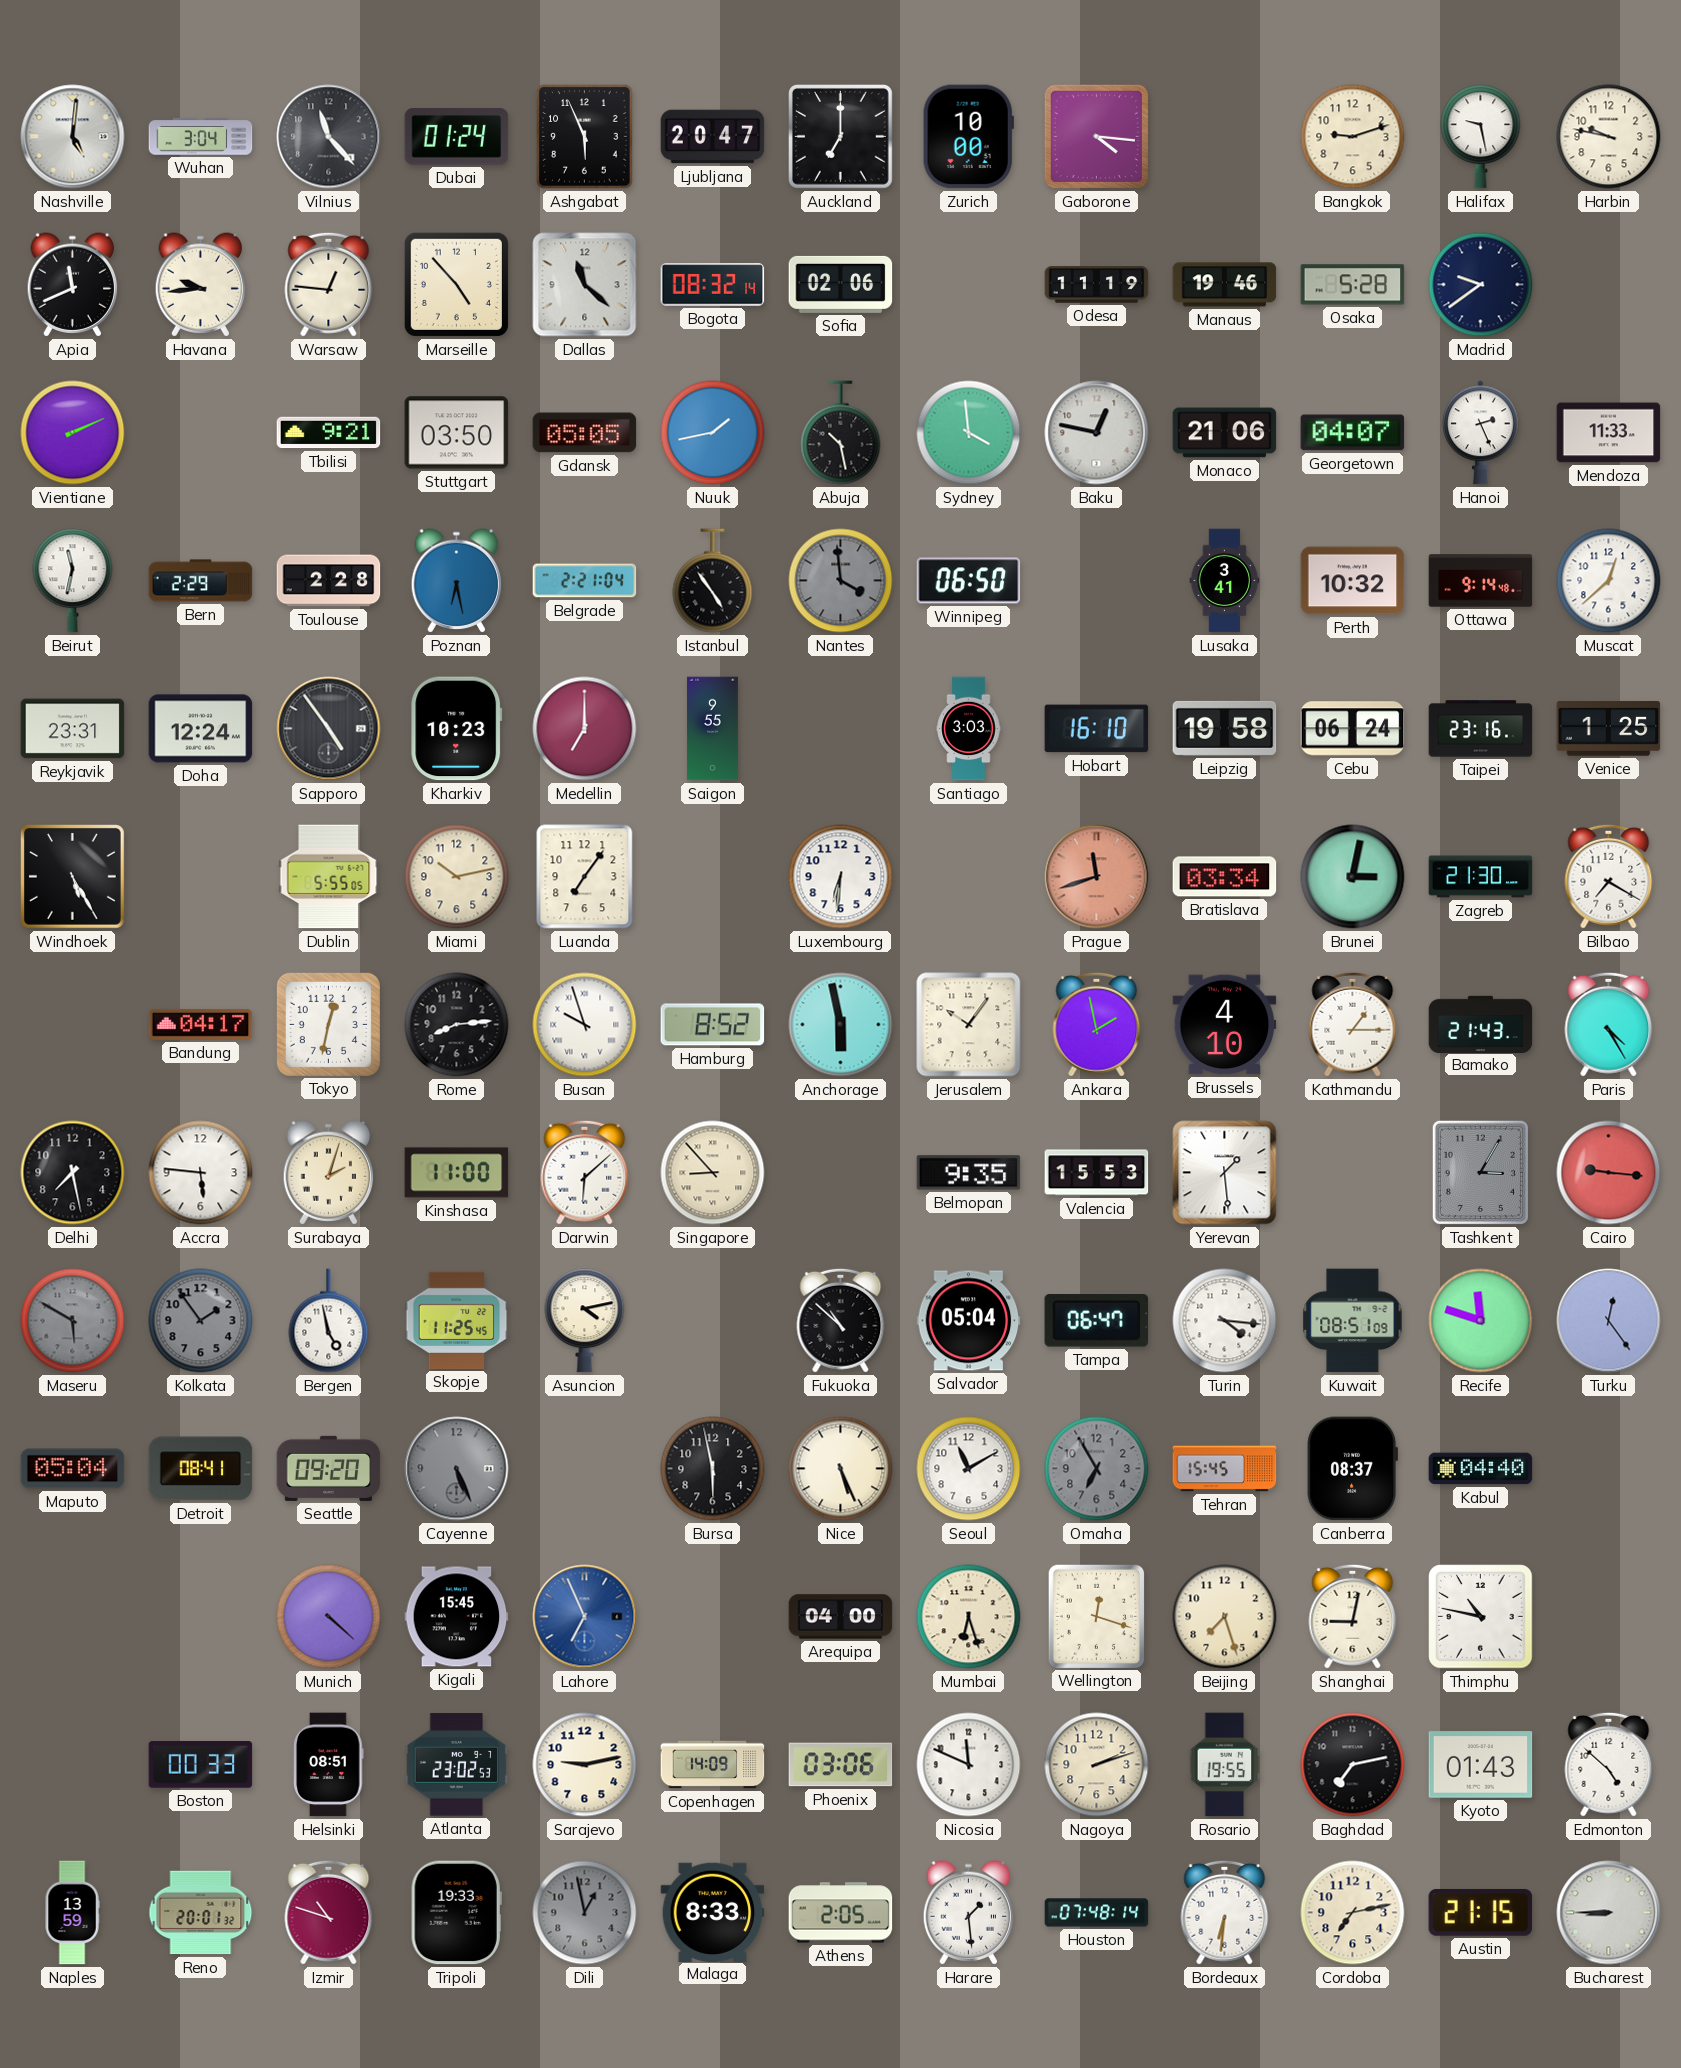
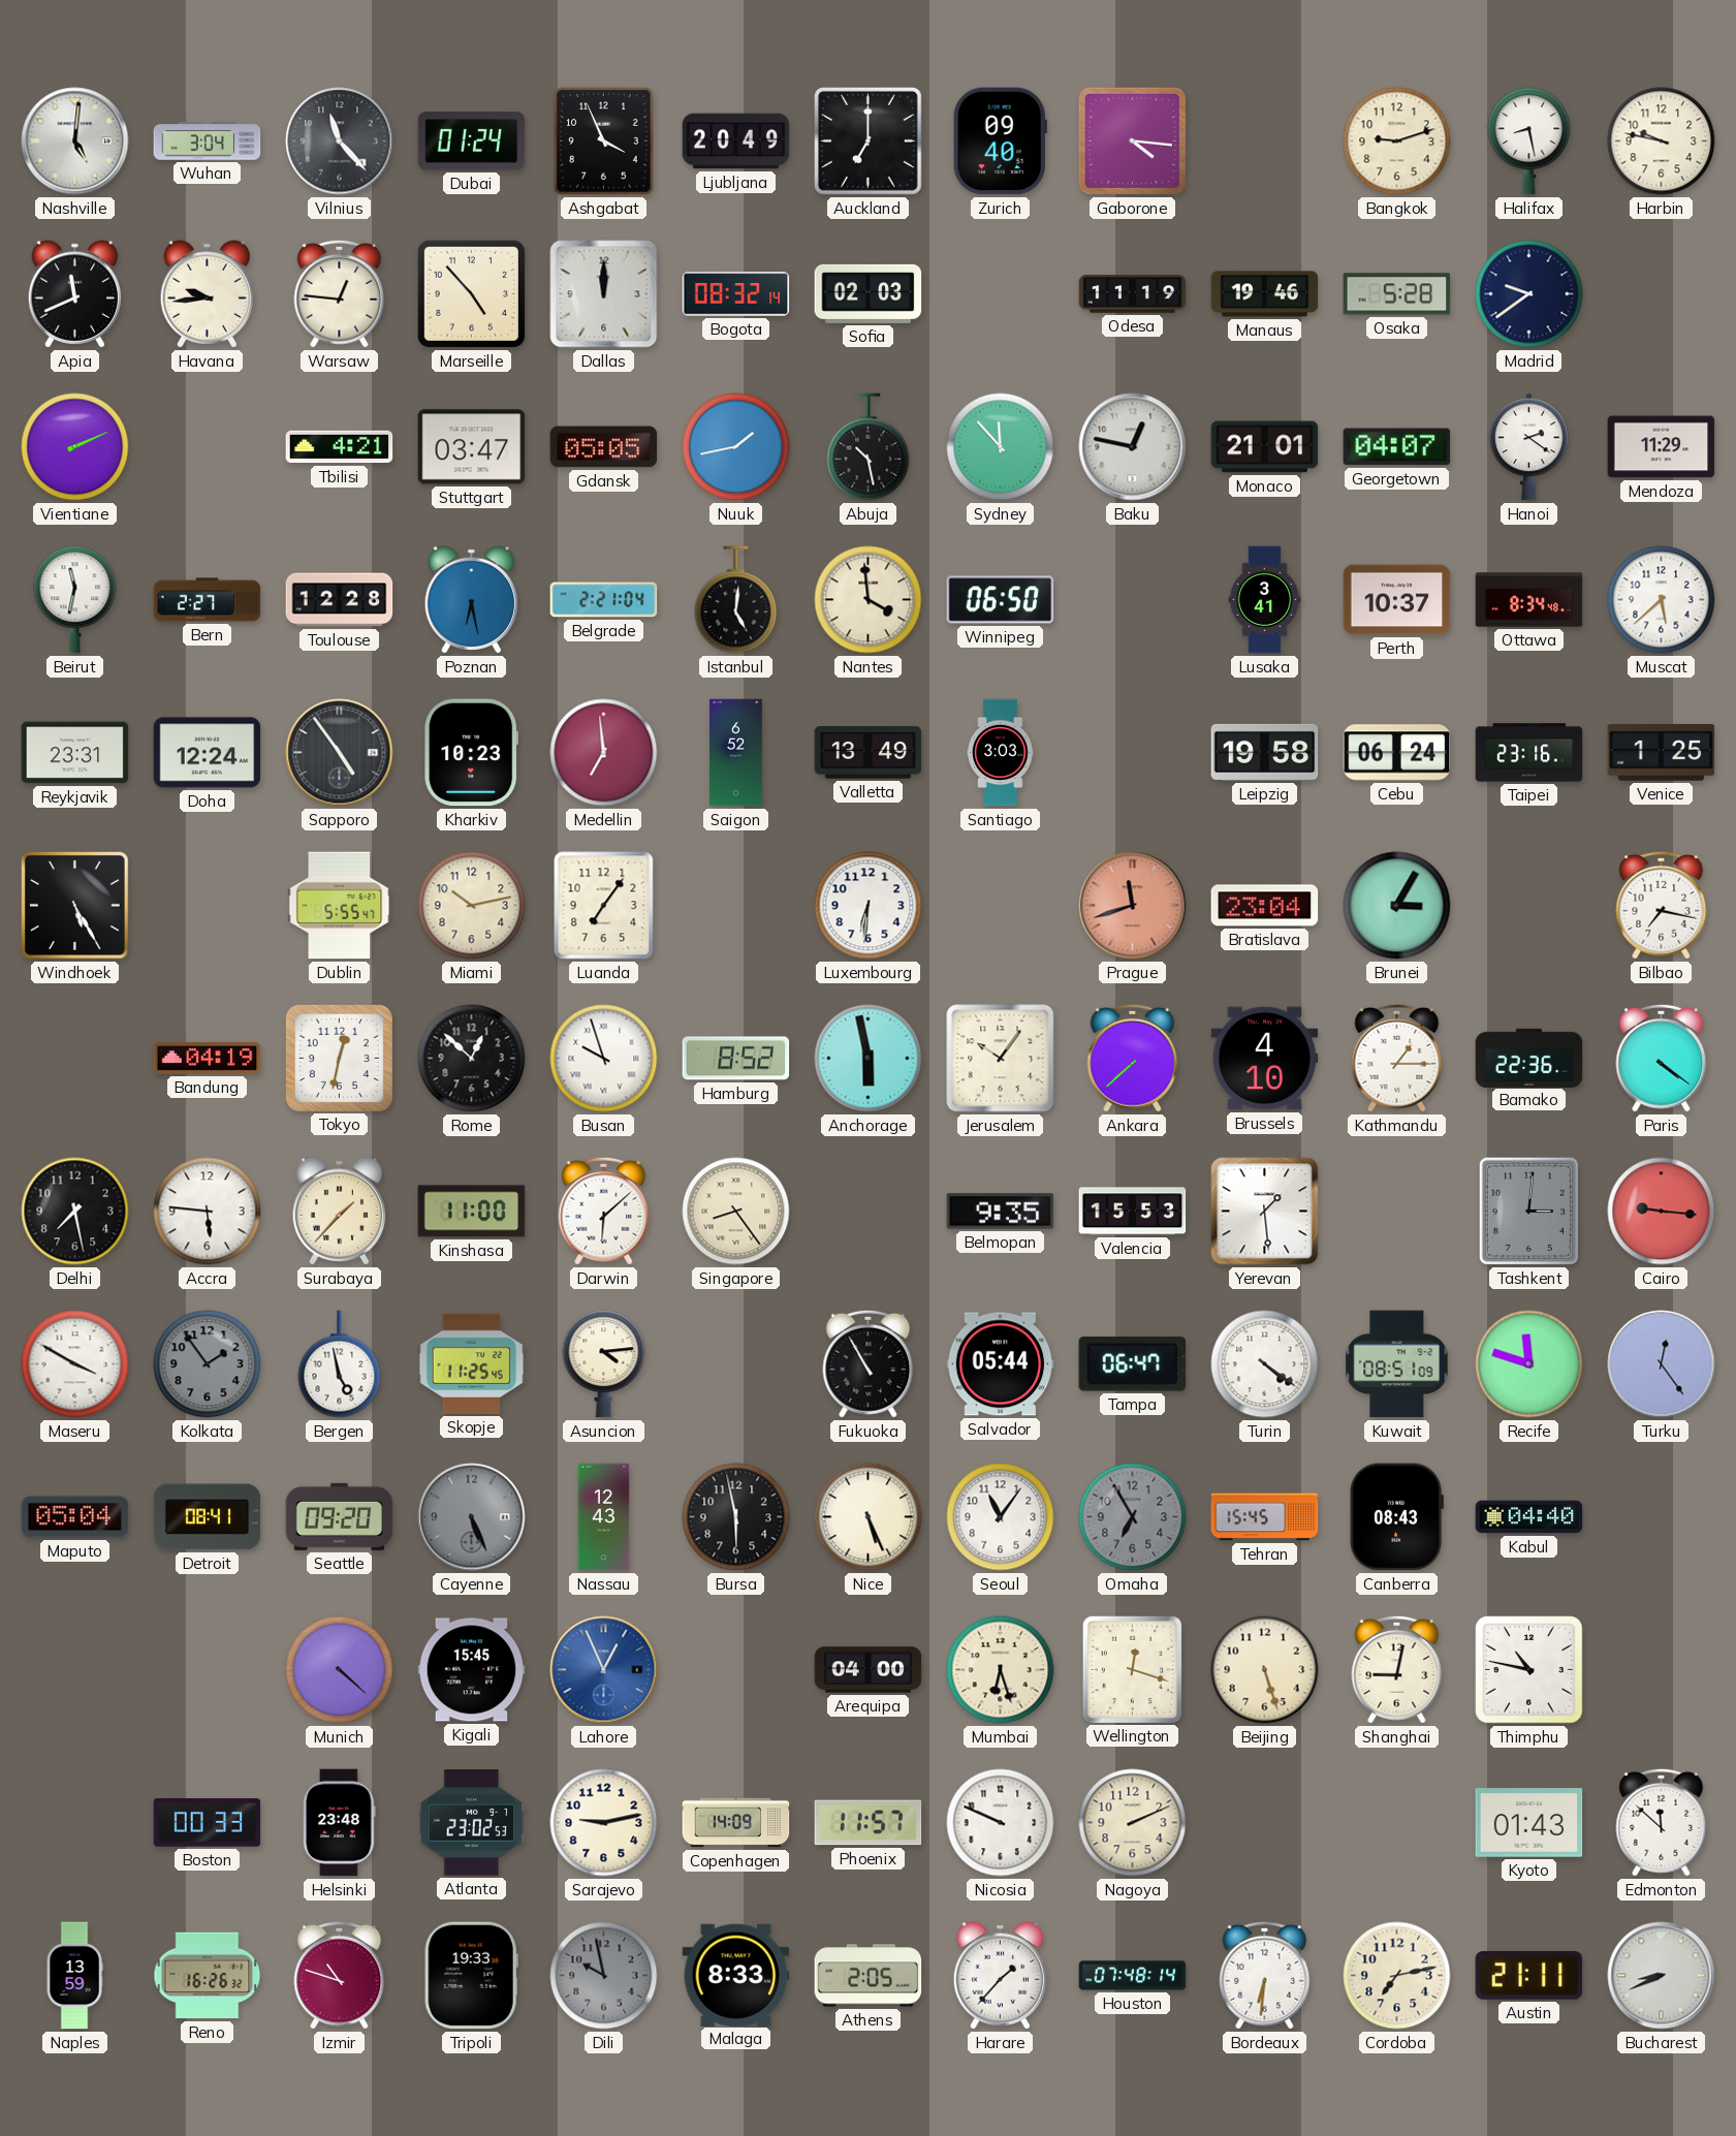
Ashgabat: 5:56 -> 3:56 (604, 142)
Ljubljana: 20:47 -> 20:49 (736, 142)
Zurich: 10:00 -> 09:40 (1000, 142)
Halifax: 9:28 -> 8:28 (1529, 142)
Dallas: 11:22 -> 12:00 (604, 294)
Sofia: 02:06 -> 02:03 (869, 293)
Tbilisi: 9:21 -> 4:21 (340, 447)
Stuttgart: 03:50 -> 03:47 (472, 447)
Sydney: 3:59 -> 11:53 (1001, 447)
Monaco: 21:06 -> 21:01 (1265, 447)
Hanoi: 2:26 -> 2:21 (1529, 447)
Mendoza: 11:33 -> 11:29 (1662, 447)
Bern: 2:29 -> 2:27 (208, 600)
Toulouse: 2:28 -> 12:28 (340, 600)
Istanbul: 4:54 -> 5:01 (736, 600)
Nantes dial: grey -> cream (869, 600)
Perth: 10:32 -> 10:37 (1397, 600)
Ottawa: 9:14 -> 8:34 (1529, 600)
Muscat: 12:38 -> 5:38 (1662, 600)
Medellin: 7:00 -> 6:59 (604, 753)
Saigon: 9:55 -> 6:52 (735, 753)
Valletta: none -> 13:49 (869, 753)
Hobart: 16:10 -> none (1097, 729)
Dublin: 5:55:05 -> 5:55:47 (340, 906)
Bratislava: 03:34 -> 23:04 (1265, 906)
Brunei: 3:02 -> 3:05 (1397, 906)
Zagreb: 21:30 -> none (1481, 877)
Bilbao: 7:20 -> 7:17 (1662, 905)
Bandung: 04:17 -> 04:19 (208, 1058)
Rome: 8:14 -> 12:52 (472, 1059)
Ankara: 1:58 -> 7:38 (1133, 1058)
Bamako: 21:43 -> 22:36 (1529, 1058)
Paris: 4:25 -> 4:21 (1662, 1058)
Surabaya: 2:03 -> 1:37 (340, 1212)
Singapore: 8:53 -> 8:24 (736, 1212)
Tashkent: 3:05 -> 3:01 (1528, 1211)
Maseru: 5:50 -> 3:50 (75, 1364)
Maseru dial: grey -> white (75, 1364)
Asuncion: 4:13 -> 4:14 (604, 1364)
Fukuoka: 10:52 -> 10:55 (869, 1363)
Salvador: 05:04 -> 05:44 (1001, 1364)
Turin: 4:16 -> 4:21 (1265, 1364)
Nassau: none -> 12:43 (604, 1517)
Seoul: 11:10 -> 11:06 (1001, 1517)
Canberra: 08:37 -> 08:43 (1396, 1517)
Lahore: 6:56 -> 12:56 (604, 1670)
Beijing: 7:27 -> 5:27 (1265, 1670)
Helsinki: 08:51 -> 23:48 (340, 1823)
Phoenix: 03:06 -> 11:57 (869, 1823)
Nicosia: 11:49 -> 9:49 (1001, 1823)
Nagoya: 2:12 -> 2:11 (1133, 1823)
Rosario: 19:55 -> none (1225, 1765)
Baghdad: 7:13 -> none (1353, 1765)
Edmonton: 4:52 -> 11:52 (1662, 1822)
Reno: 20:01 -> 16:26 (208, 1976)
Dili: 12:58 -> 9:58 (604, 1976)
Harare: 1:29 -> 1:37 (1001, 1976)
Austin: 21:15 -> 21:11 (1529, 1975)
Bucharest: 8:45 -> 8:41 (1662, 1976)
